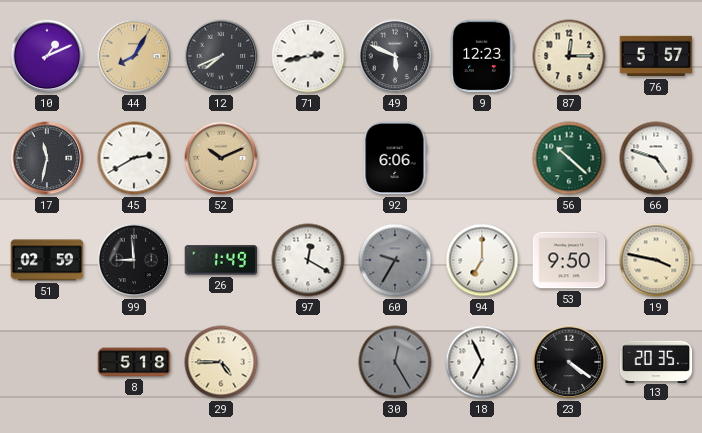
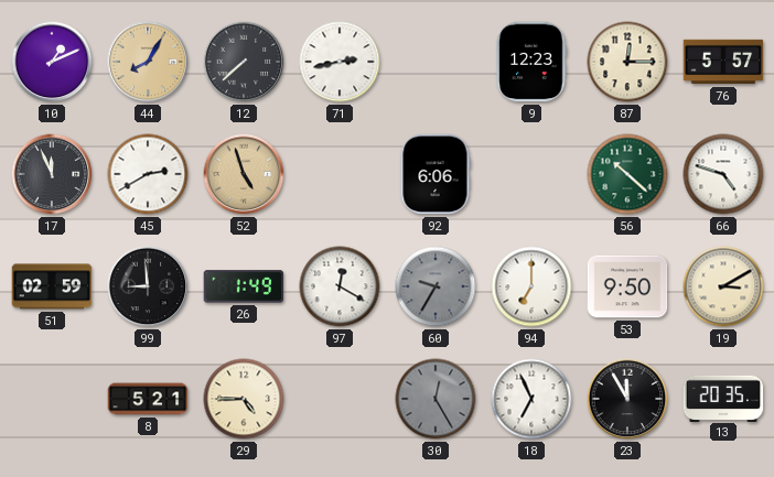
12: 7:41 -> 7:38 (244, 62)
49: 5:49 -> none (395, 56)
17: 11:32 -> 11:56 (52, 174)
52: 10:11 -> 4:57 (244, 174)
19: 3:47 -> 3:10 (723, 286)
8: 5:18 -> 5:21 (148, 399)
23: 4:21 -> 11:55 (627, 399)
